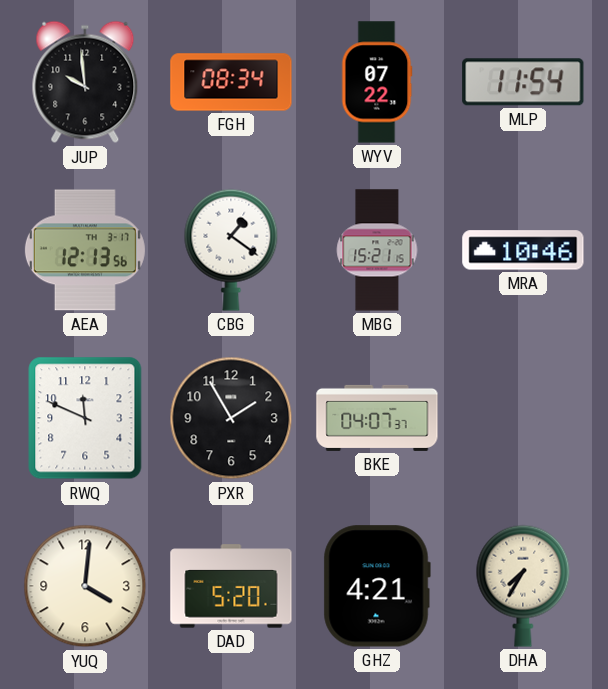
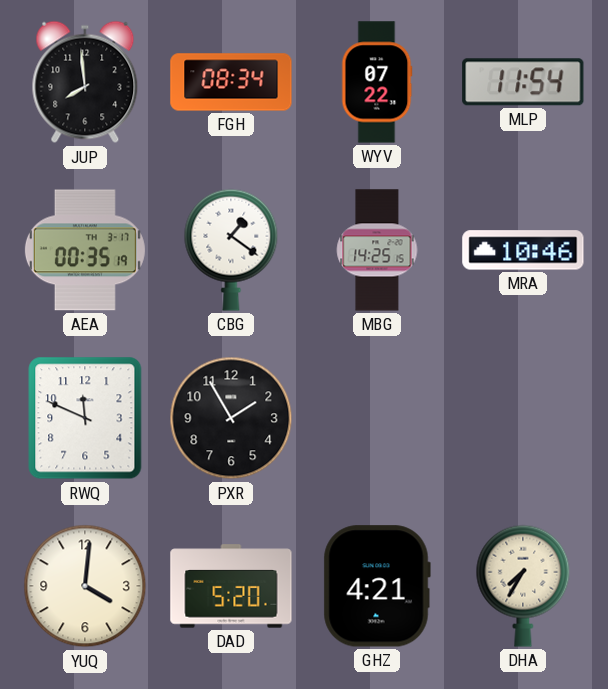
JUP: 9:59 -> 7:59 (85, 82)
AEA: 12:13 -> 00:35 (85, 250)
MBG: 15:21 -> 14:25 (377, 250)
BKE: 04:07 -> none (377, 418)
